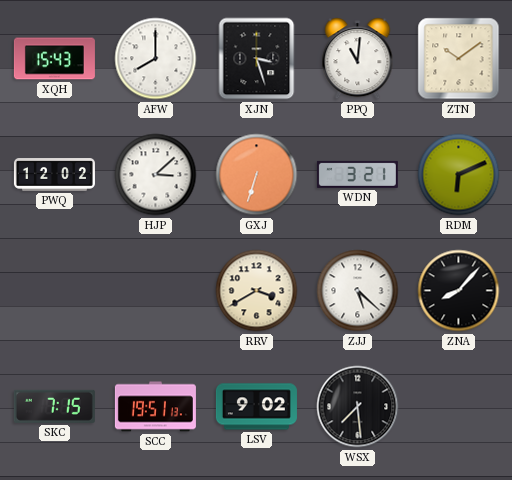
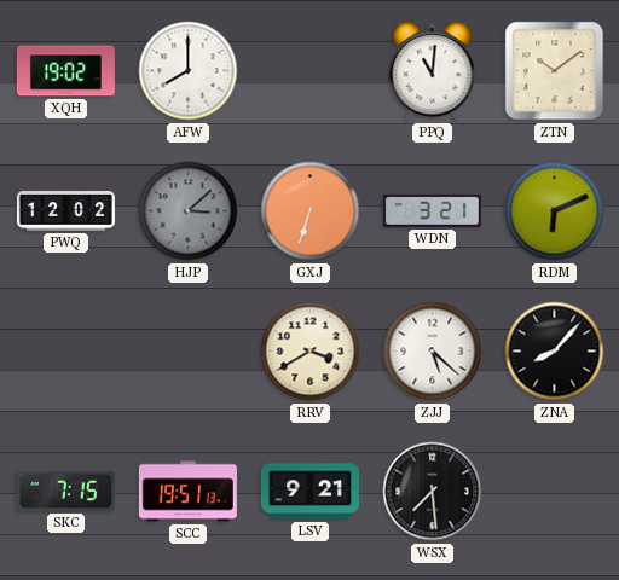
XQH: 15:43 -> 19:02 (65, 71)
XJN: 3:27 -> none (257, 59)
HJP dial: white -> grey (189, 211)
LSV: 9:02 -> 9:21 (309, 492)
